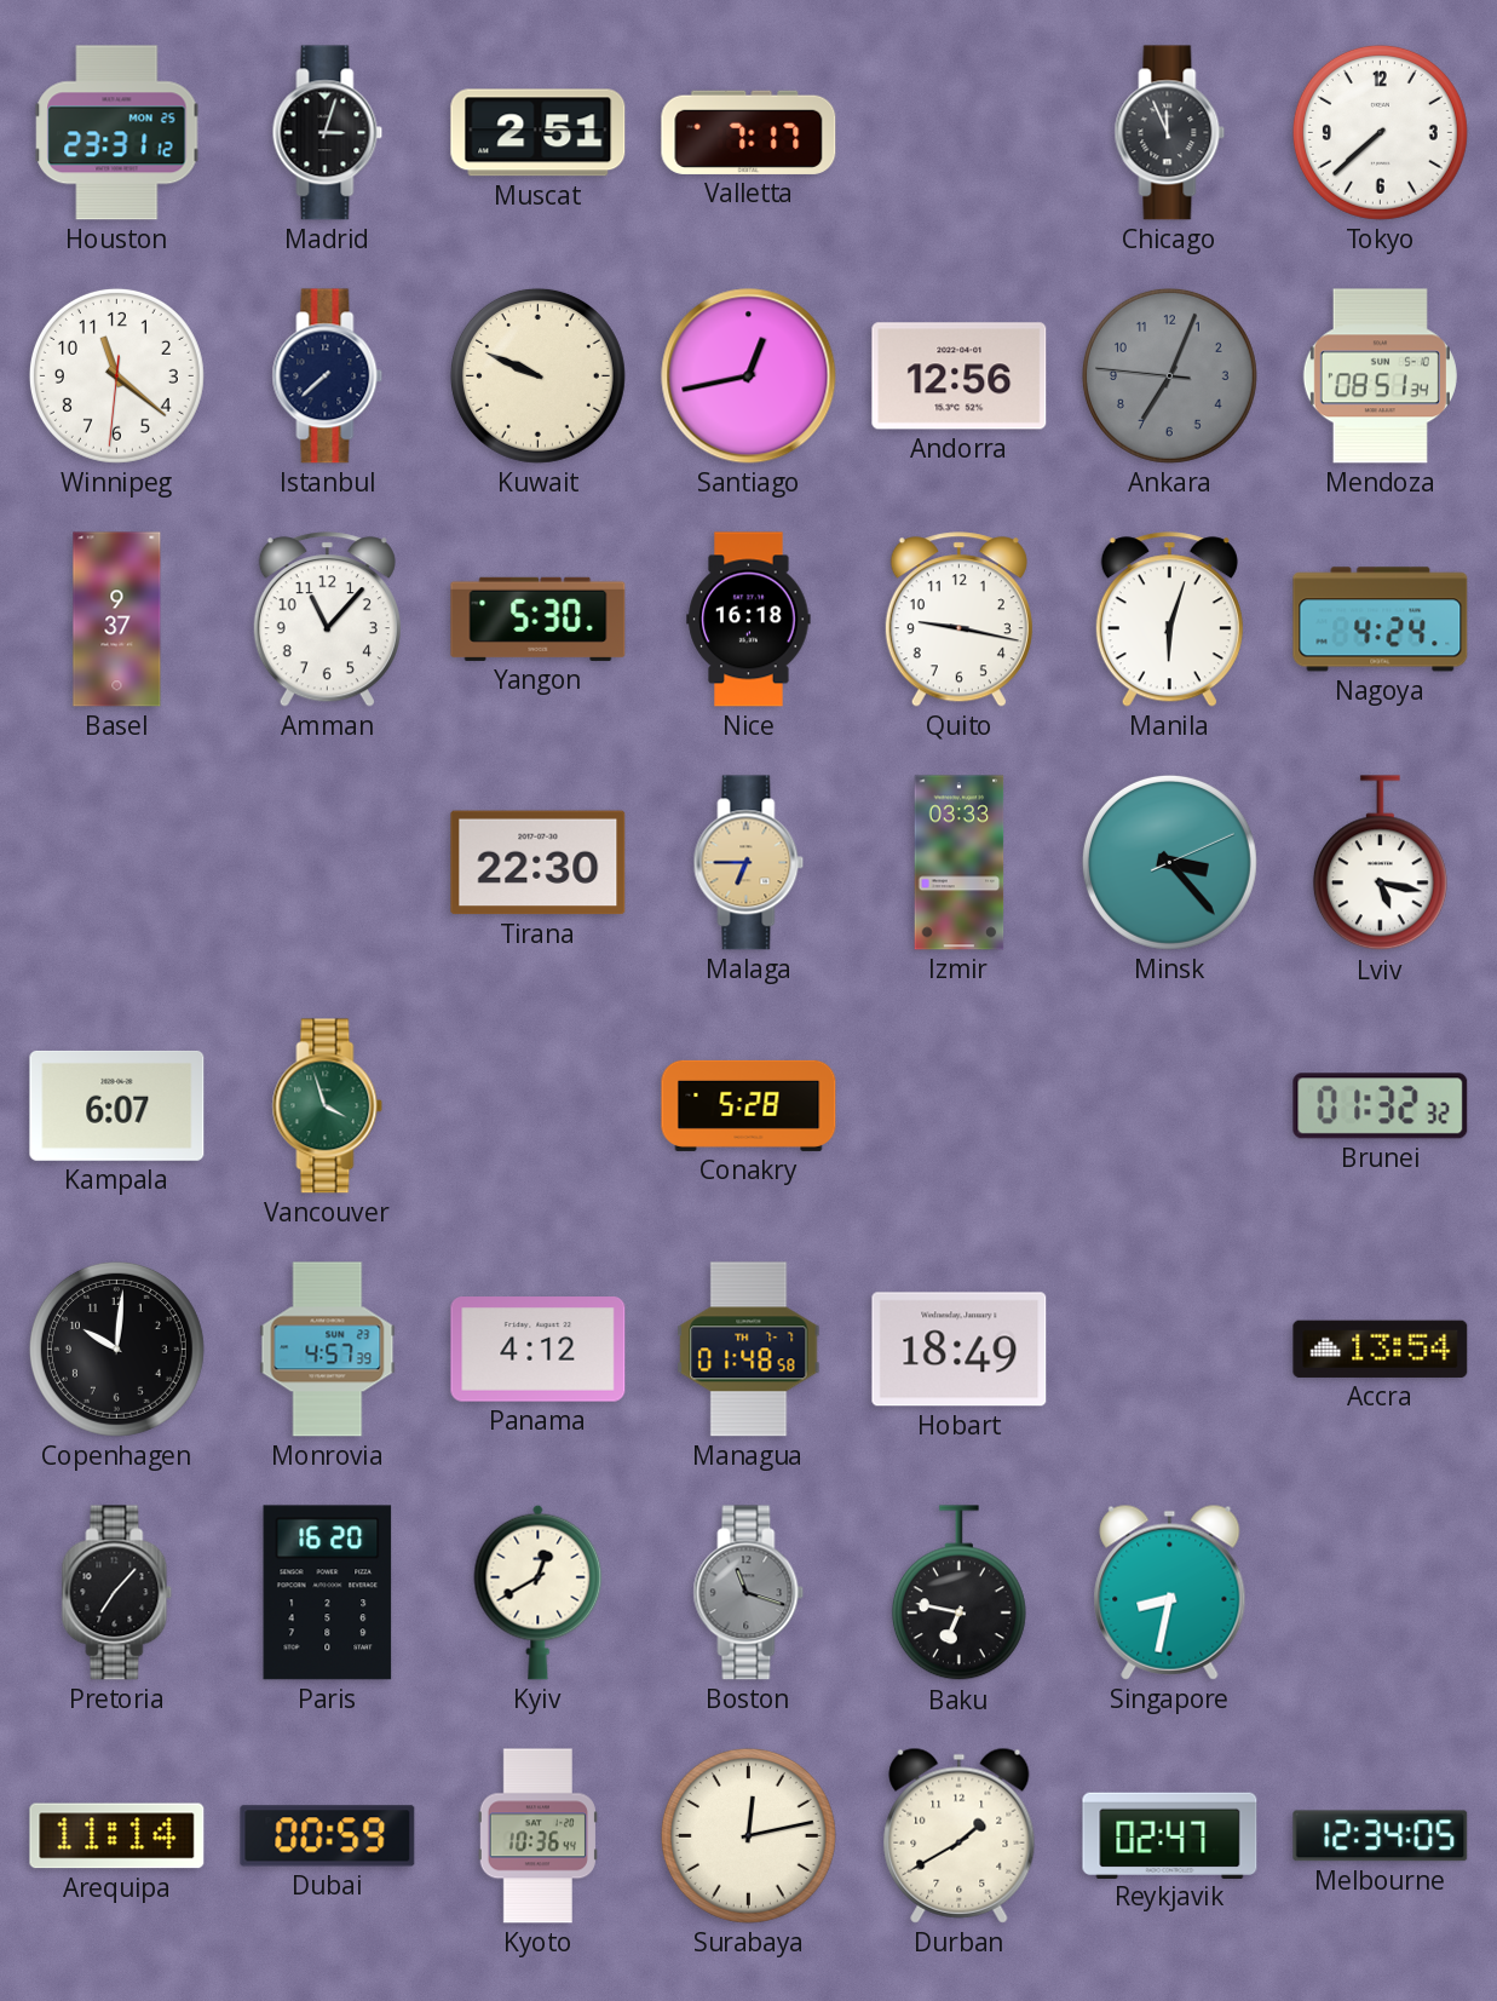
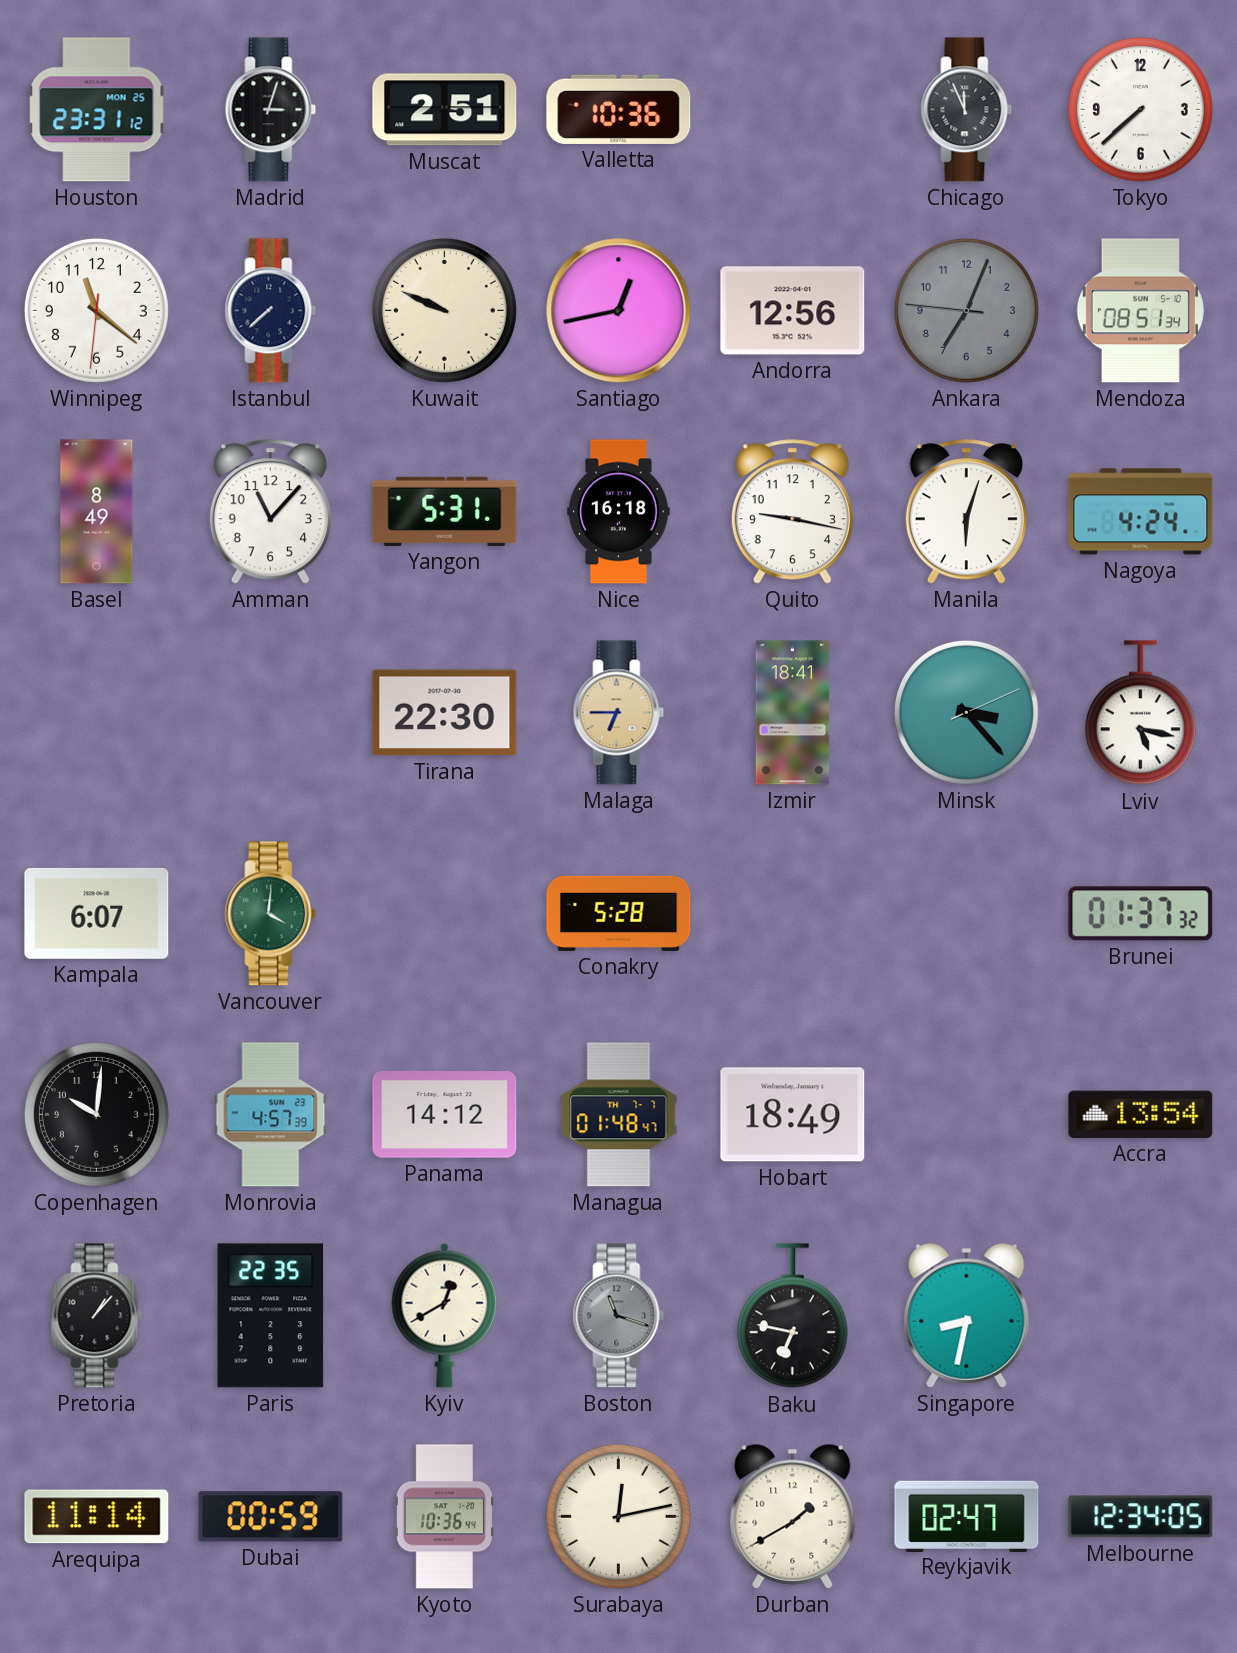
Valletta: 7:17 -> 10:36 (619, 109)
Basel: 9:37 -> 8:49 (97, 512)
Yangon: 5:30 -> 5:31 (445, 511)
Izmir: 03:33 -> 18:41 (793, 713)
Vancouver: 3:57 -> 4:01 (271, 914)
Brunei: 01:32 -> 01:37 (1141, 914)
Panama: 4:12 -> 14:12 (445, 1115)
Managua: 01:48:58 -> 01:48:47 (619, 1115)
Pretoria: 7:07 -> 1:07 (97, 1316)
Paris: 16:20 -> 22:35 (271, 1316)
